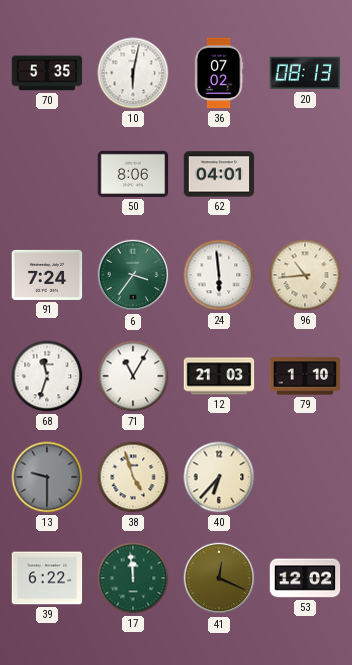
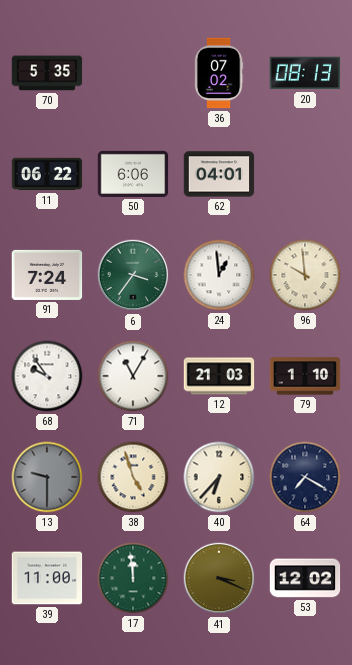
10: 6:02 -> none (133, 73)
11: none -> 06:22 (47, 174)
50: 8:06 -> 6:06 (133, 174)
24: 5:59 -> 12:59 (219, 275)
96: 10:44 -> 9:59 (305, 275)
68: 11:33 -> 9:54 (47, 376)
64: none -> 7:20 (305, 477)
39: 6:22 -> 11:00 (47, 578)
41: 12:19 -> 3:19 (219, 578)
